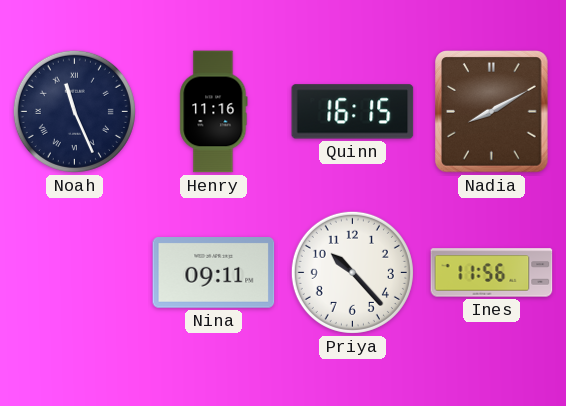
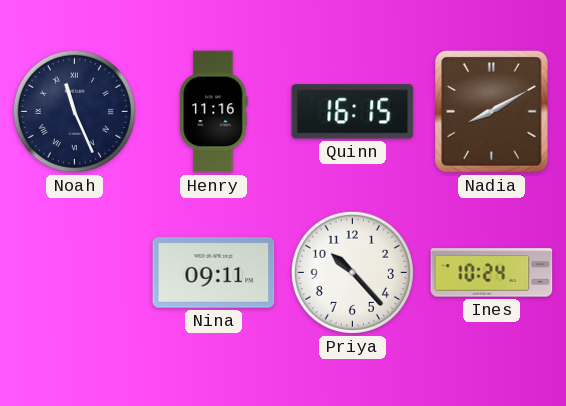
Ines: 11:56 -> 10:24 (492, 273)
